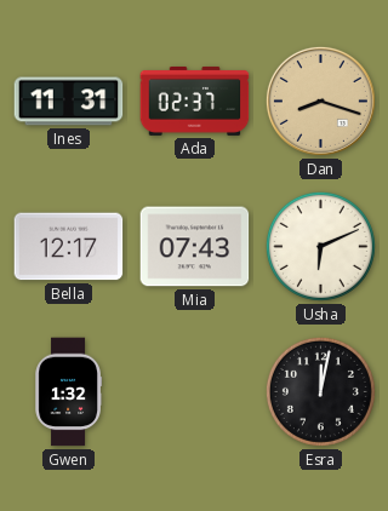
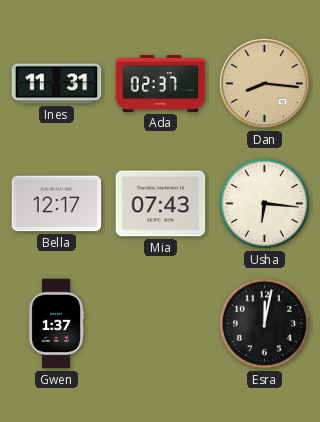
Dan: 8:18 -> 8:16 (264, 83)
Usha: 6:11 -> 6:16 (264, 203)
Gwen: 1:32 -> 1:37 (56, 324)
